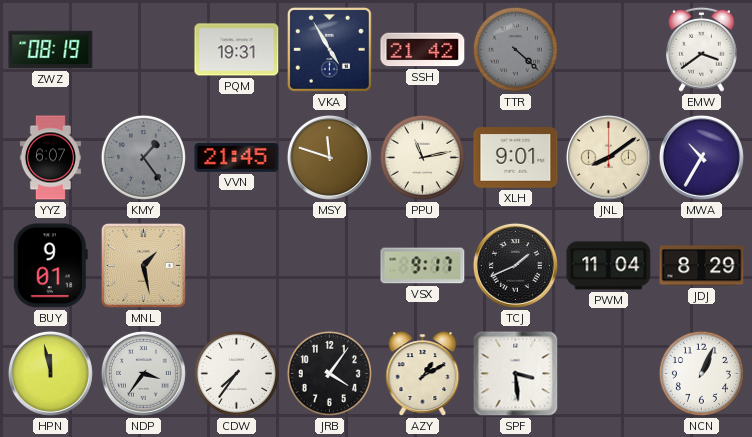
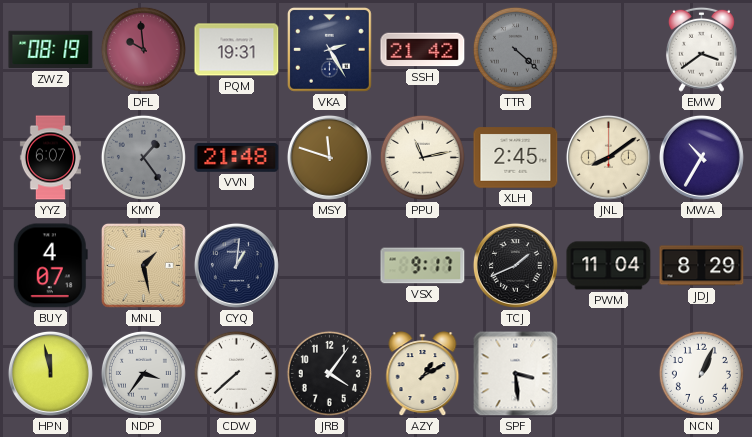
DFL: none -> 9:59 (143, 49)
VKA: 4:55 -> 2:25 (329, 49)
VVN: 21:45 -> 21:48 (237, 158)
XLH: 9:01 -> 2:45 (516, 158)
BUY: 9:01 -> 4:07 (50, 266)
CYQ: none -> 1:01 (236, 265)
CDW: 7:36 -> 7:38 (236, 373)
